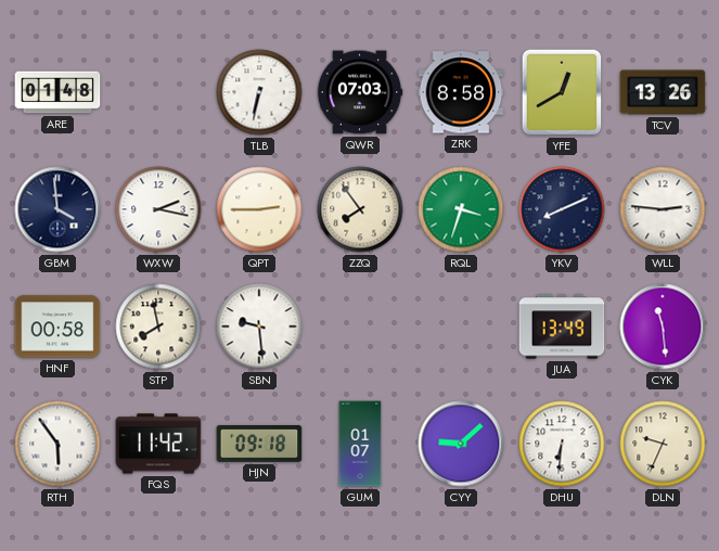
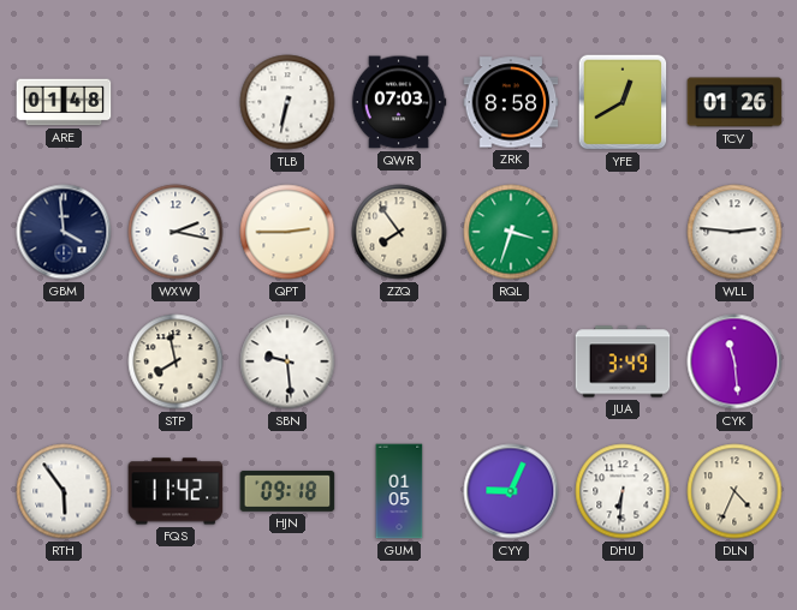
TCV: 13:26 -> 01:26 (734, 102)
YKV: 8:11 -> none (562, 209)
HNF: 00:58 -> none (57, 326)
JUA: 13:49 -> 3:49 (623, 361)
GUM: 01:07 -> 01:05 (399, 491)
CYY: 9:08 -> 9:04 (511, 491)
DLN: 9:34 -> 4:34 (734, 491)
